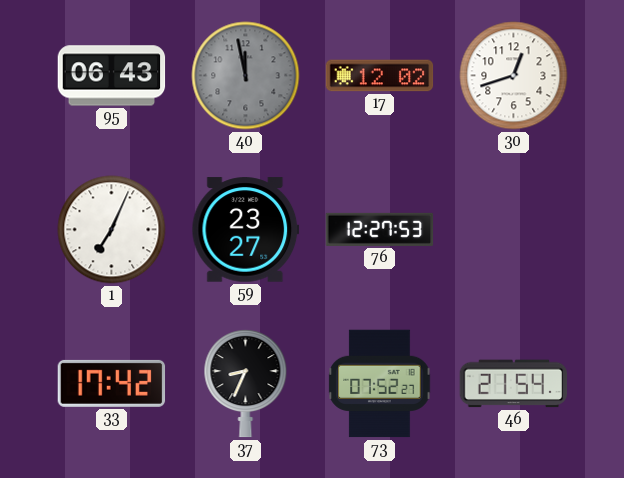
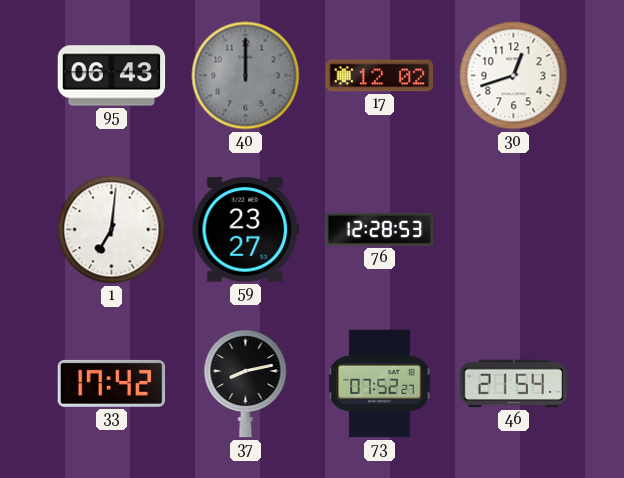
40: 11:58 -> 12:00 (246, 76)
1: 7:04 -> 7:01 (112, 230)
76: 12:27 -> 12:28 (380, 229)
37: 8:34 -> 8:13 (246, 384)
